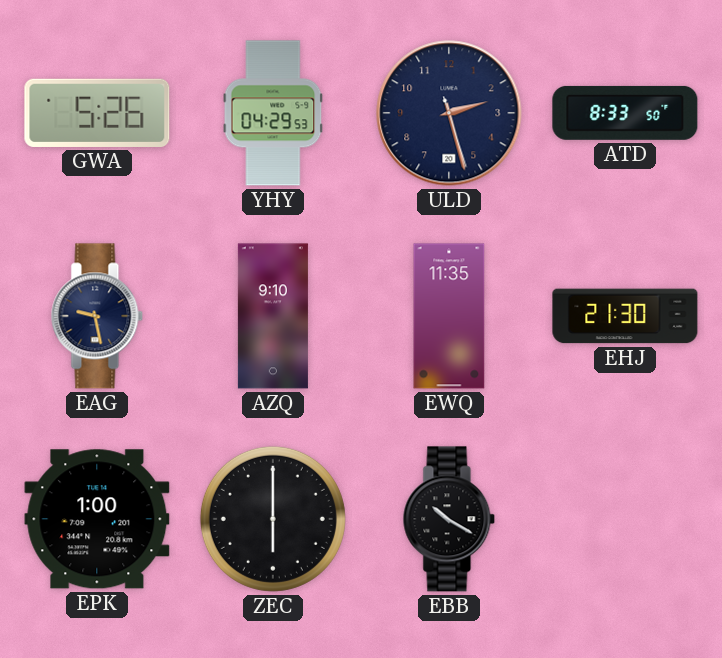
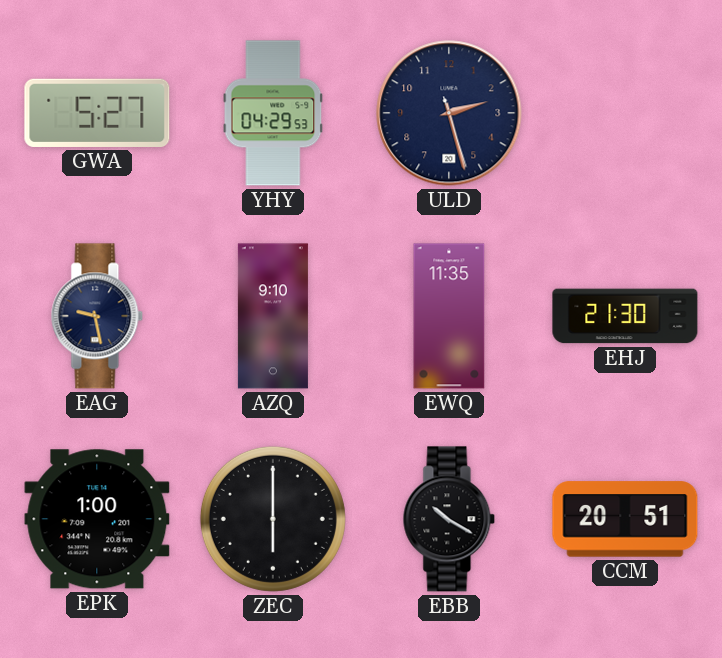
GWA: 5:26 -> 5:27 (97, 113)
ATD: 8:33 -> none (625, 113)
CCM: none -> 20:51 (625, 519)
